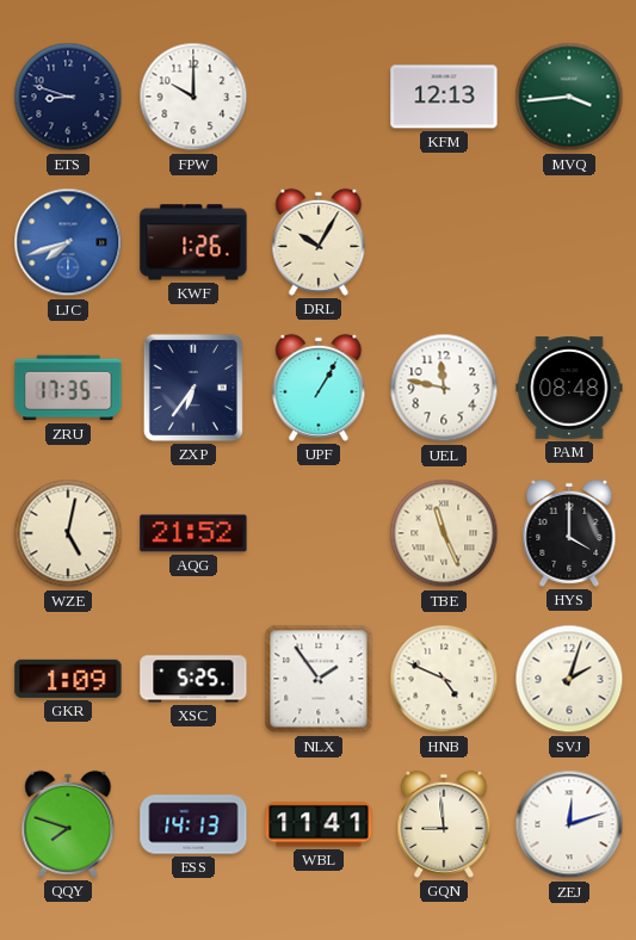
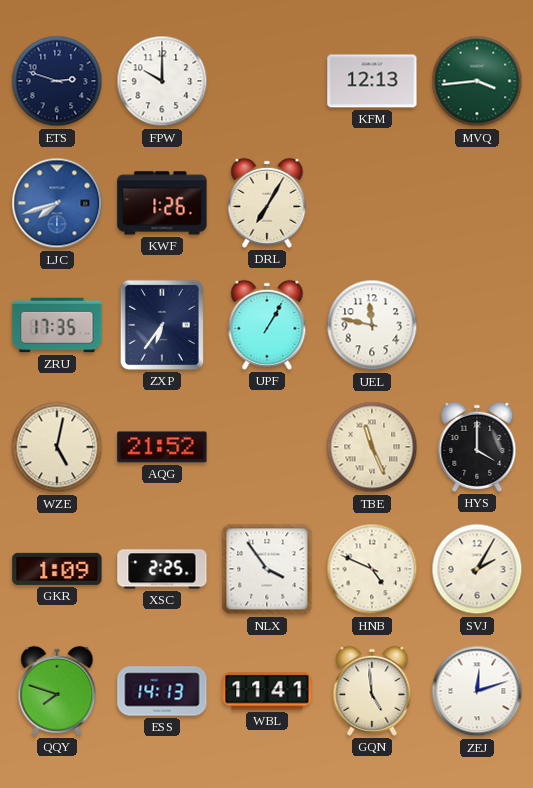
ETS: 8:48 -> 2:48 (57, 81)
DRL: 10:05 -> 7:05 (267, 203)
PAM: 08:48 -> none (569, 389)
XSC: 5:25 -> 2:25 (162, 569)
NLX: 1:54 -> 3:54 (267, 569)
SVJ: 2:03 -> 2:05 (477, 569)
GQN: 8:59 -> 4:59 (372, 691)
